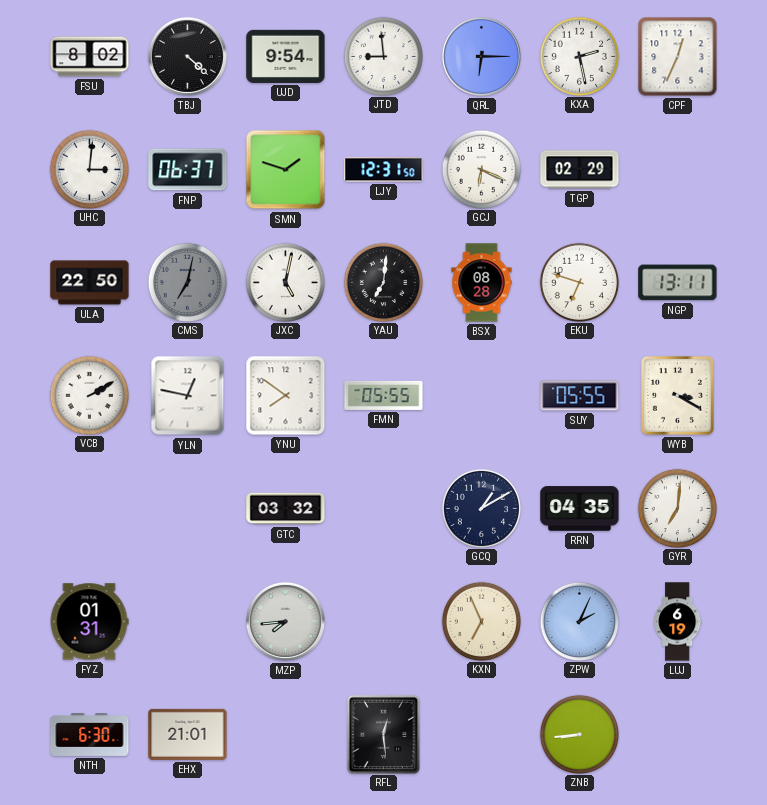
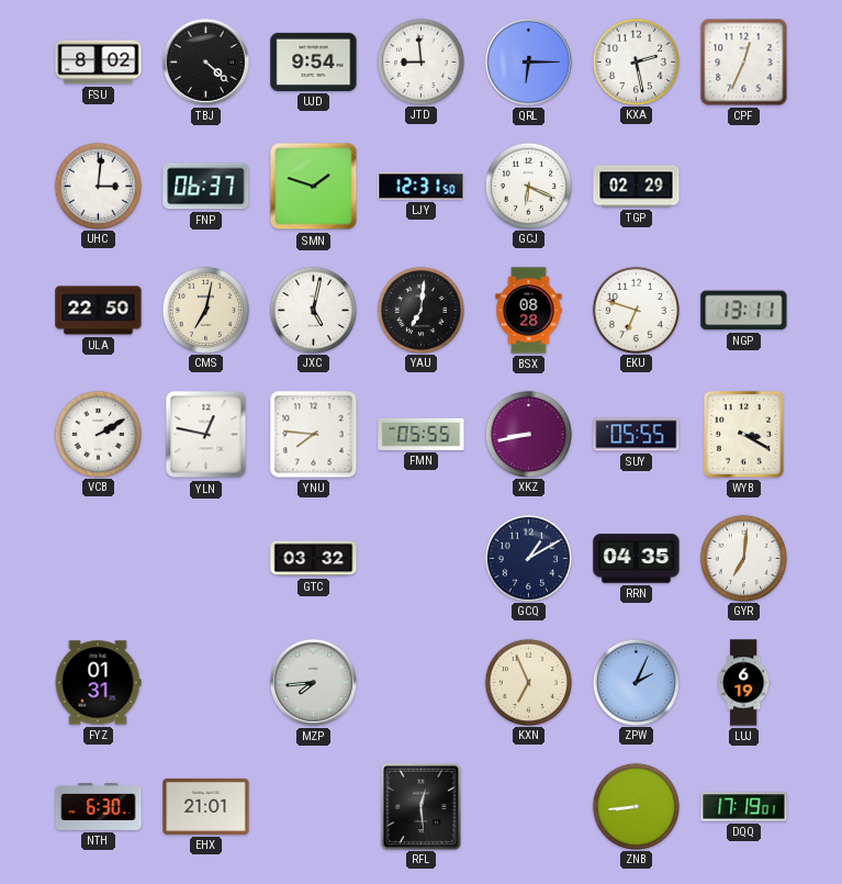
CMS dial: grey -> cream (205, 310)
YNU: 7:51 -> 7:46 (314, 435)
XKZ: none -> 8:43 (528, 434)
DQQ: none -> 17:19 (744, 807)
